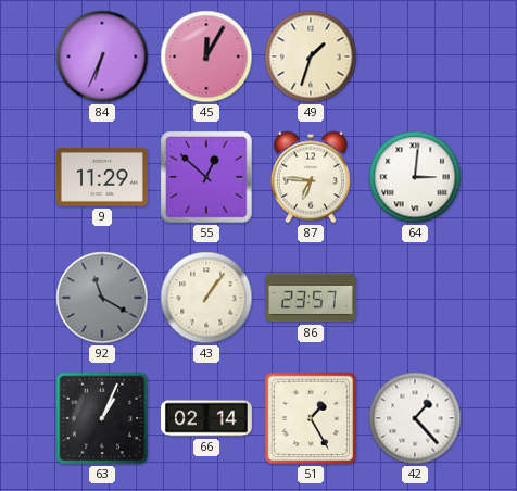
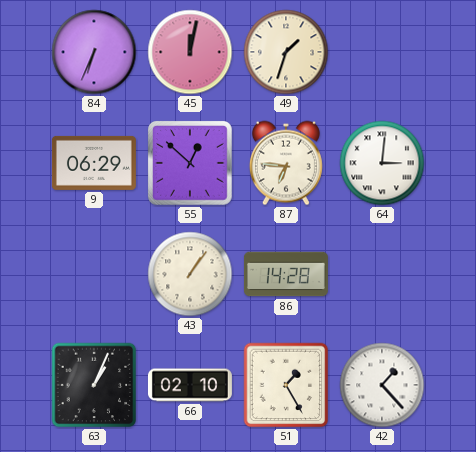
45: 12:05 -> 12:02 (190, 52)
9: 11:29 -> 06:29 (94, 163)
92: 11:20 -> none (102, 298)
86: 23:57 -> 14:28 (286, 274)
66: 02:14 -> 02:10 (190, 385)
